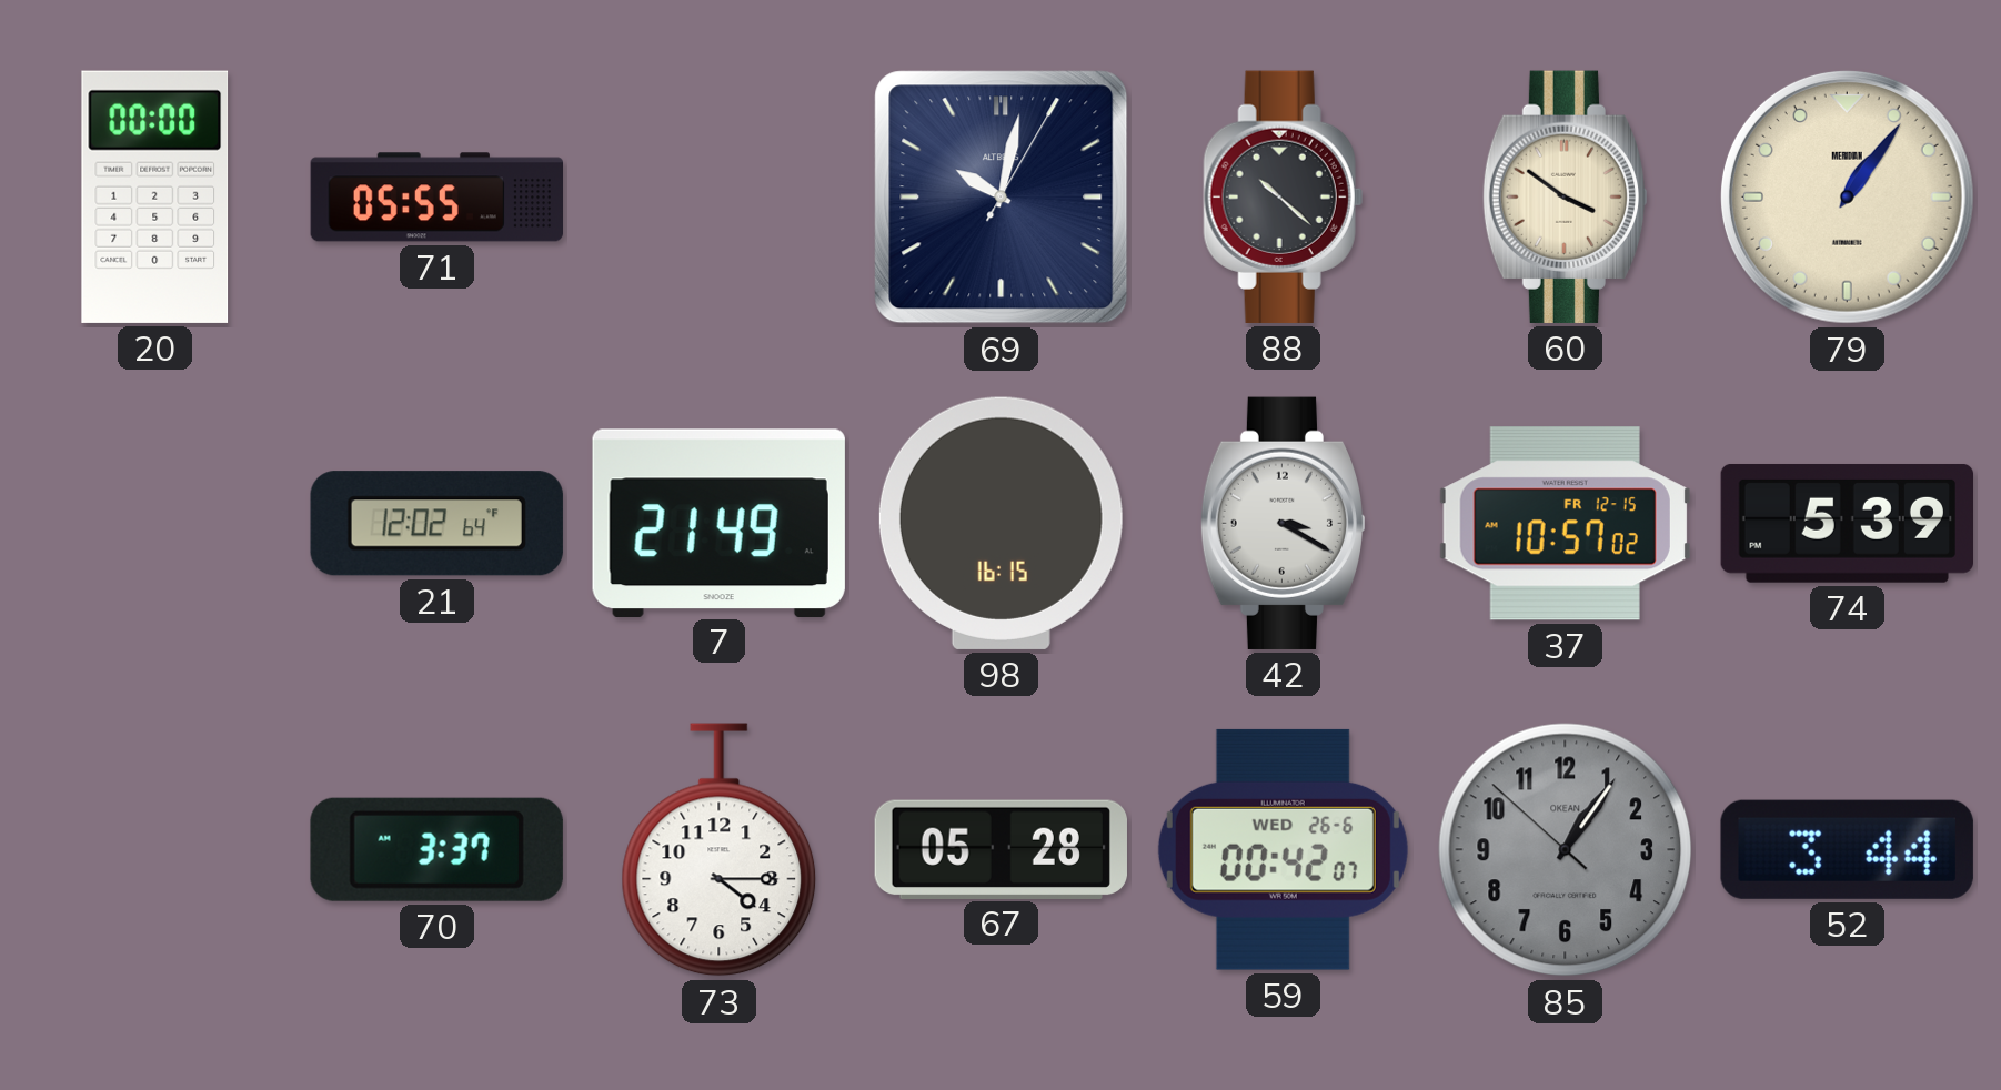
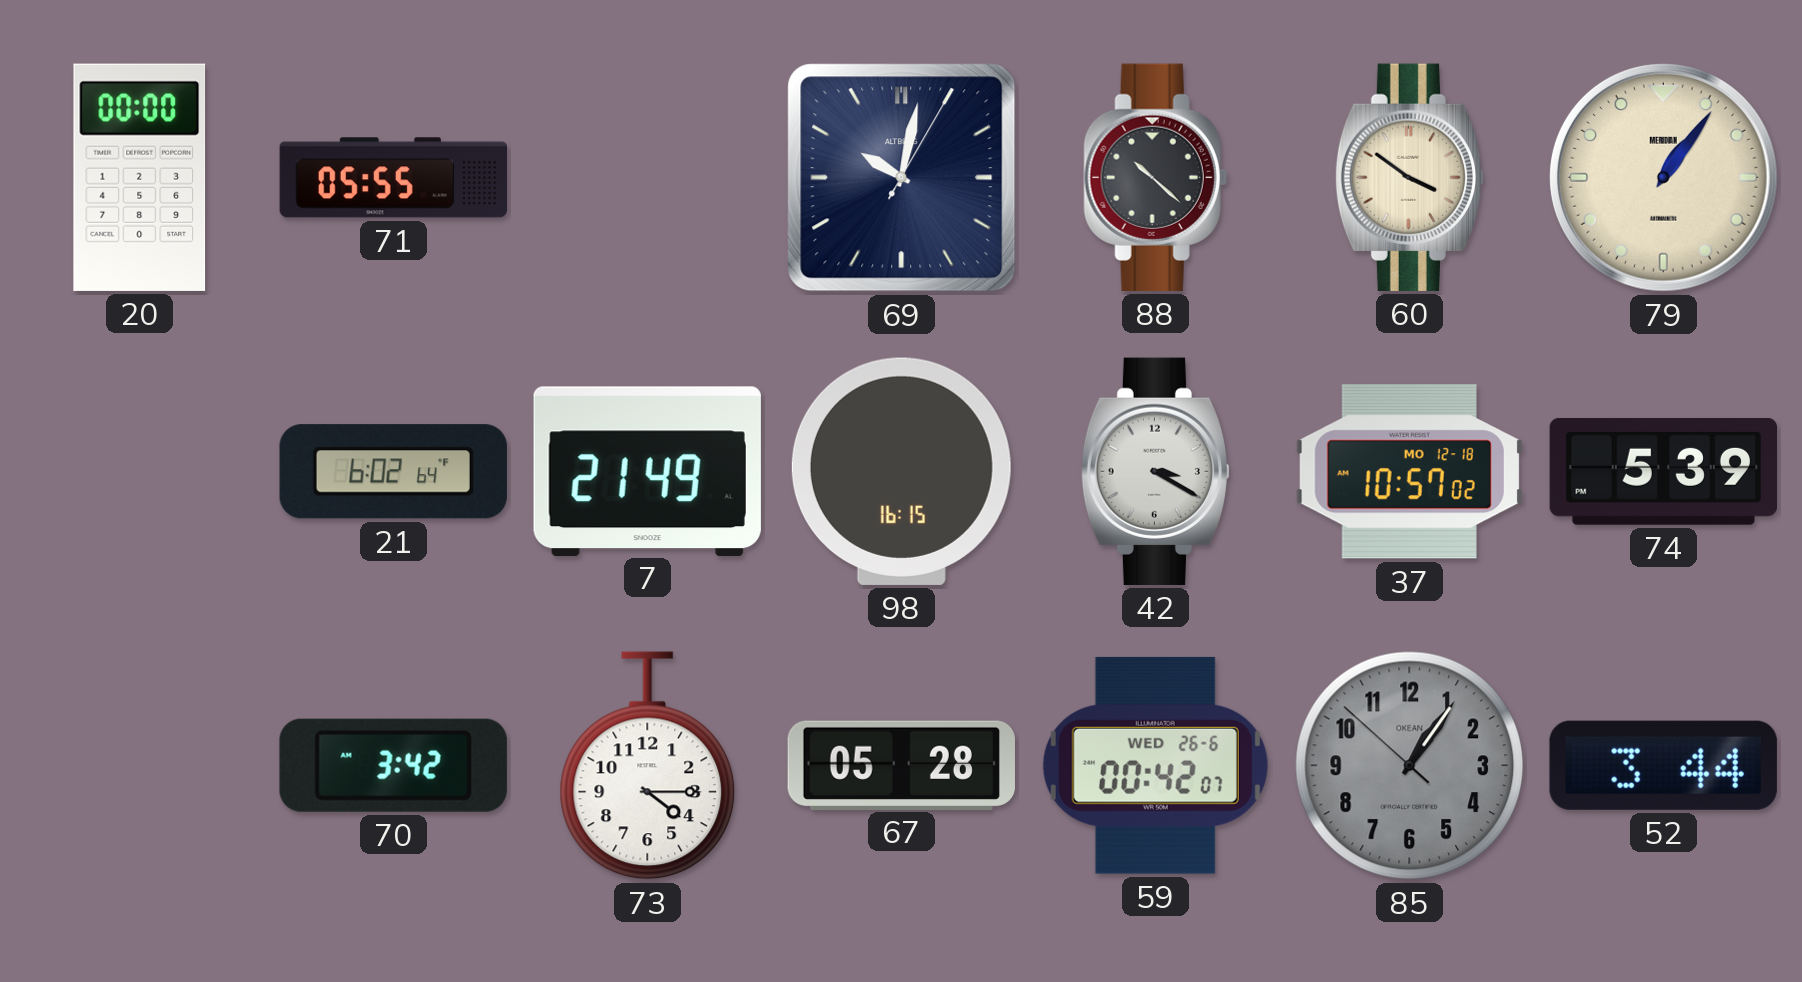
21: 12:02 -> 6:02 (393, 472)
37 date: FR 12-15 -> MO 12-18 (1409, 472)
70: 3:37 -> 3:42 (393, 765)
